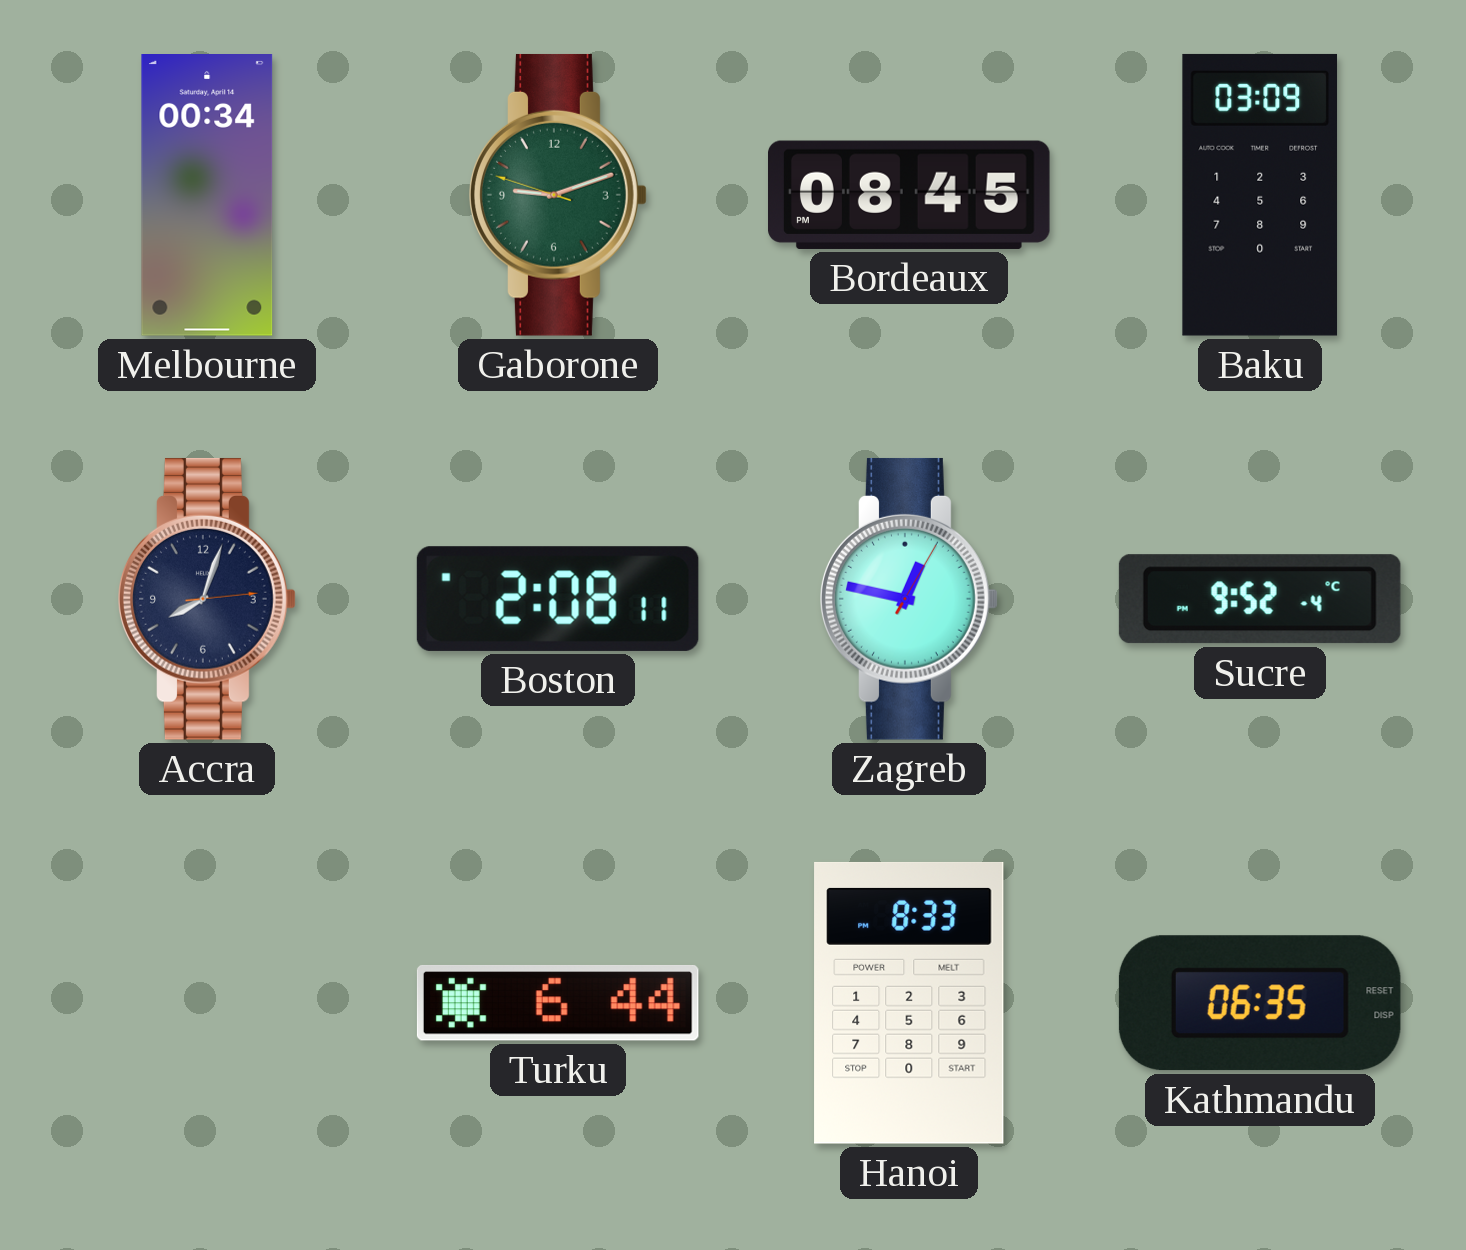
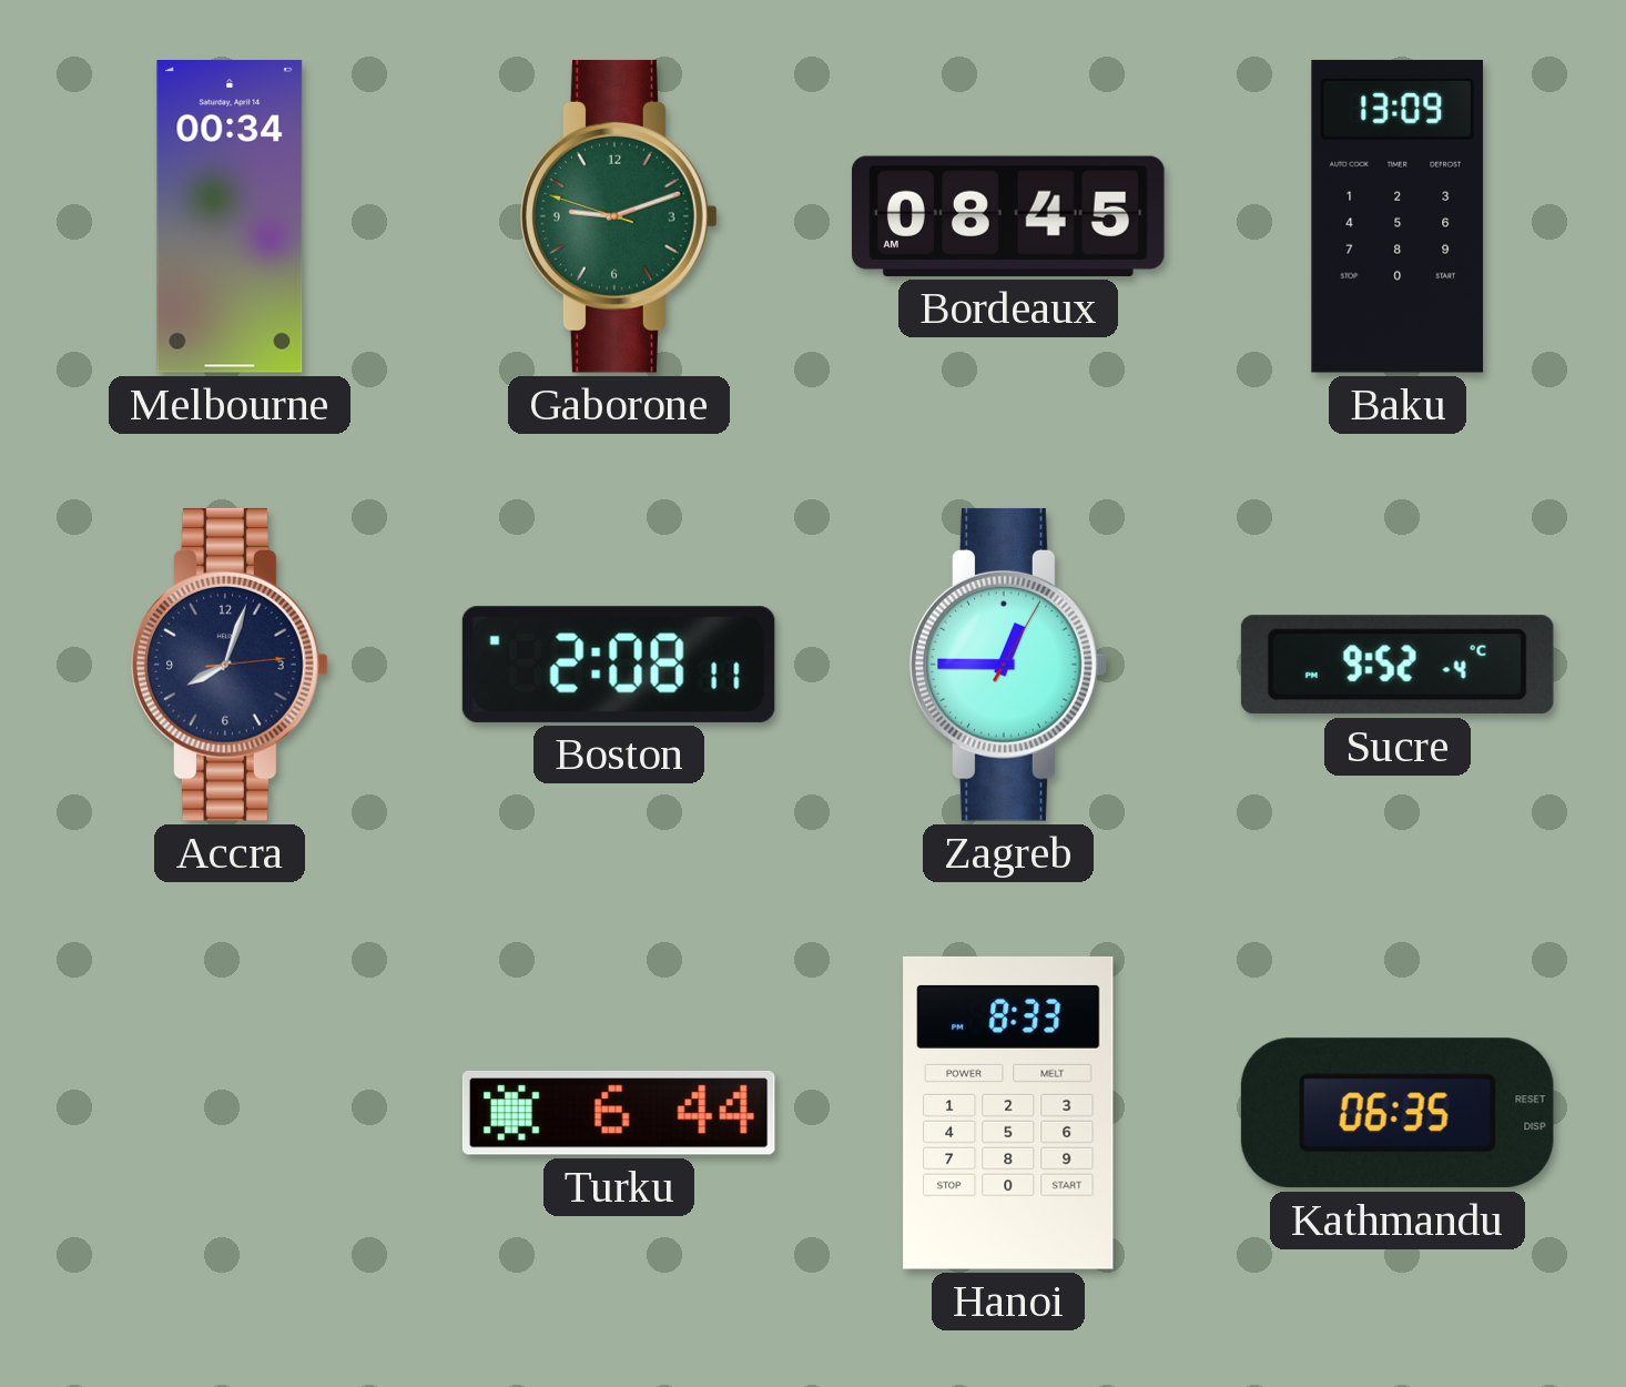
Bordeaux: 08:45 PM -> 08:45 AM (1009, 216)
Baku: 03:09 -> 13:09 (1398, 216)
Zagreb: 12:47 -> 12:45 (1009, 665)
